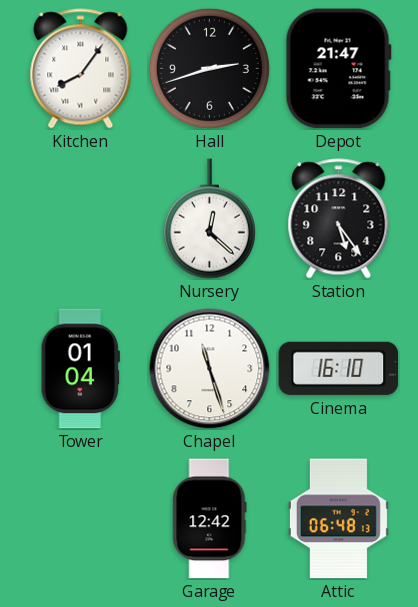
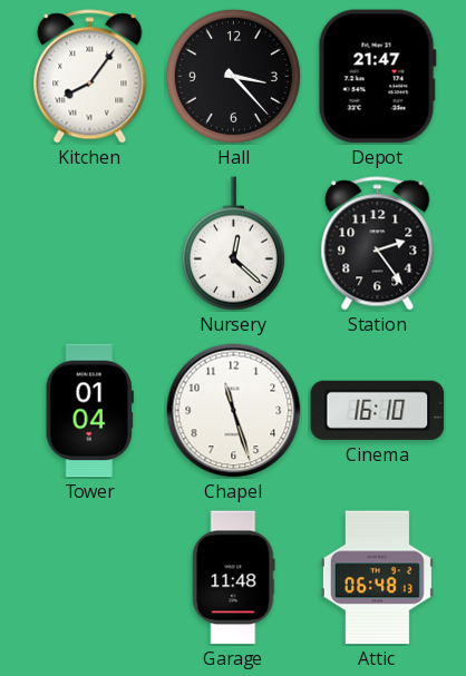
Hall: 2:42 -> 3:23 (233, 76)
Station: 5:24 -> 2:24 (378, 244)
Garage: 12:42 -> 11:48 (234, 578)
